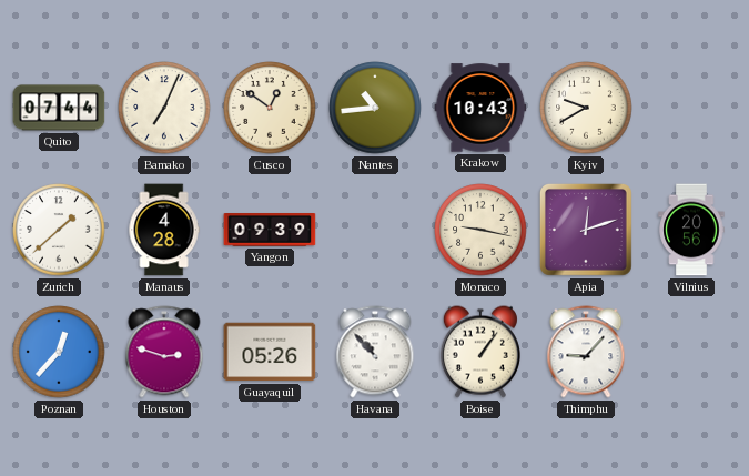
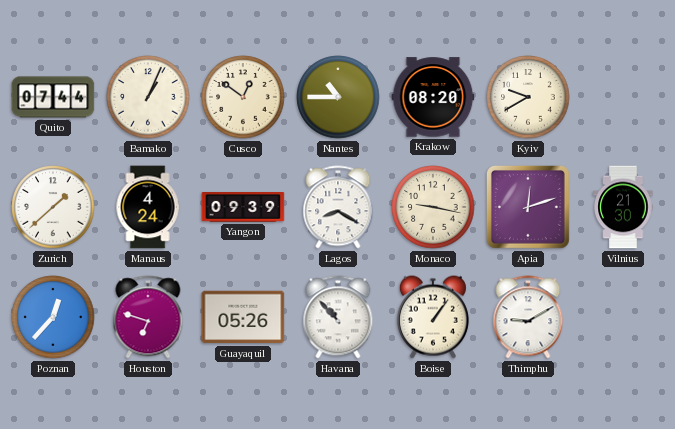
Bamako: 7:04 -> 1:04 (148, 97)
Nantes: 10:44 -> 10:45 (338, 97)
Krakow: 10:43 -> 08:20 (433, 97)
Manaus: 4:28 -> 4:24 (148, 207)
Lagos: none -> 8:20 (338, 207)
Vilnius: 20:56 -> 21:30 (623, 207)
Houston: 2:48 -> 6:48 (148, 317)
Thimphu: 9:07 -> 9:10 (528, 317)
